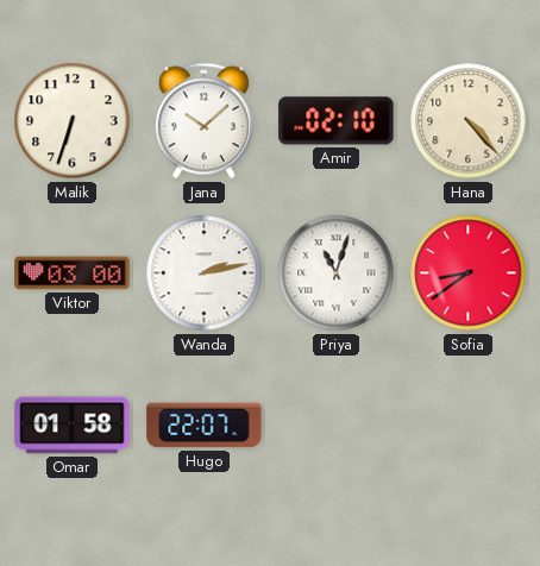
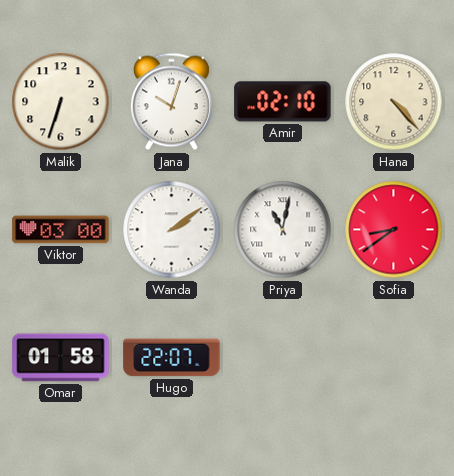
Jana: 10:08 -> 10:03 (171, 102)
Wanda: 2:13 -> 2:09 (172, 230)
Priya: 11:03 -> 11:02 (283, 230)
